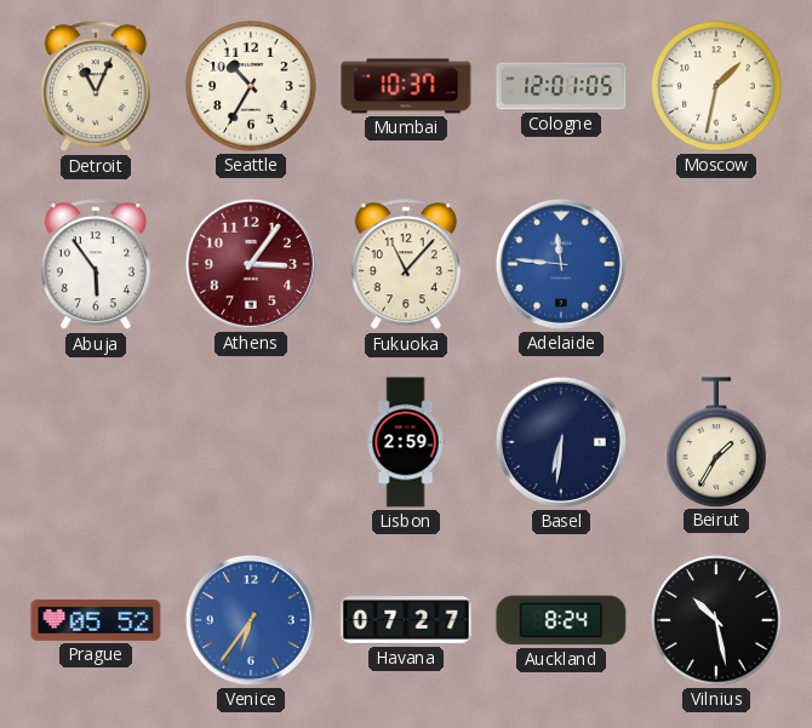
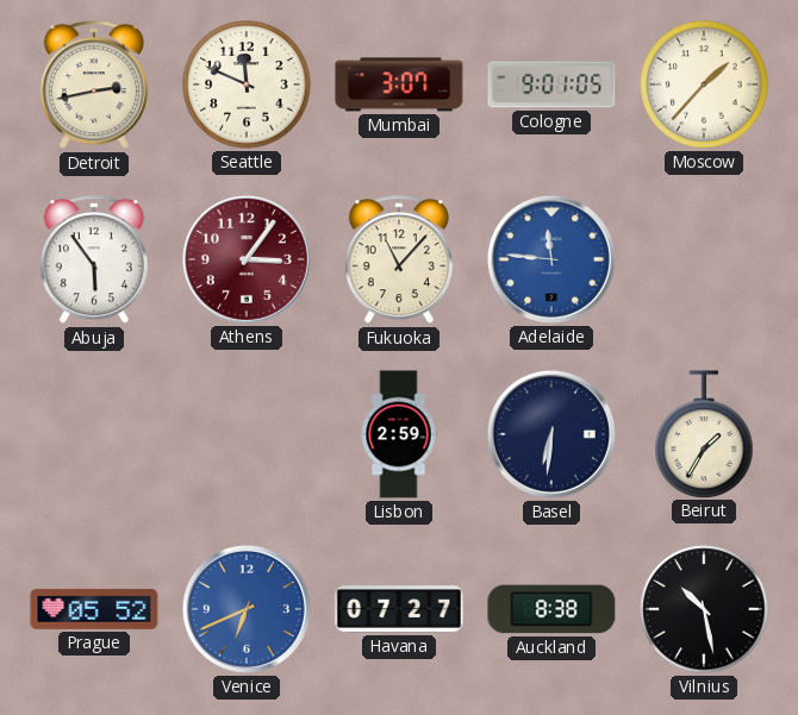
Detroit: 11:04 -> 2:43 (94, 86)
Seattle: 10:35 -> 11:49 (247, 84)
Mumbai: 10:37 -> 3:07 (399, 84)
Cologne: 12:01 -> 9:01 (551, 84)
Moscow: 1:32 -> 1:37 (704, 84)
Venice: 6:36 -> 6:41 (247, 609)
Auckland: 8:24 -> 8:38 (551, 609)
